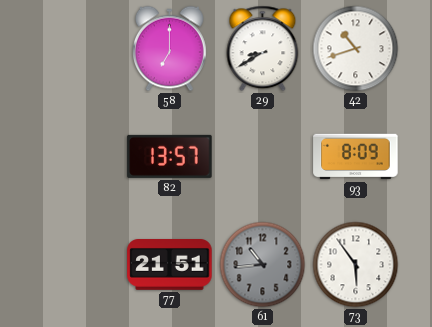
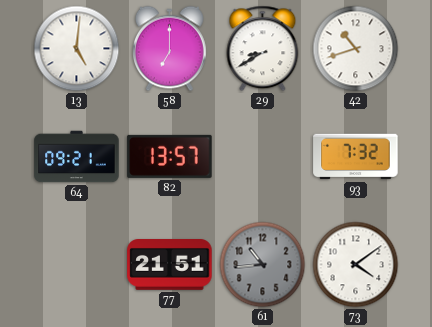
13: none -> 5:01 (77, 49)
64: none -> 09:21 (77, 157)
93: 8:09 -> 7:32 (356, 157)
73: 5:54 -> 4:09 (356, 265)
